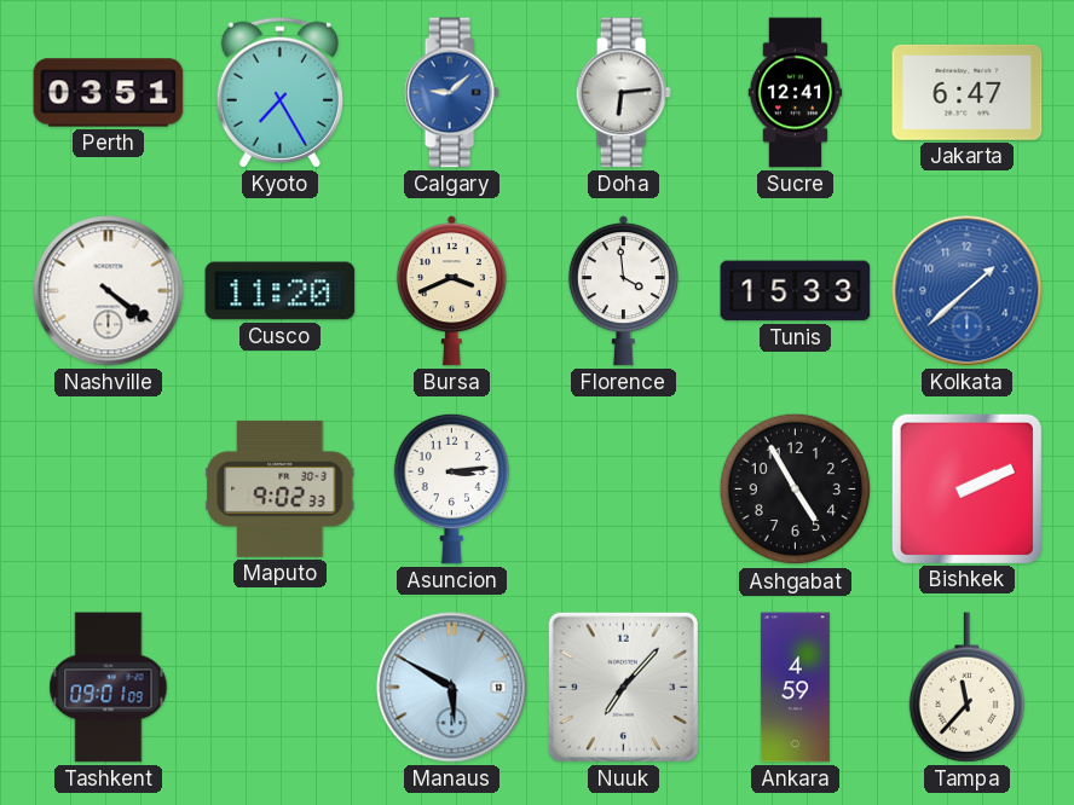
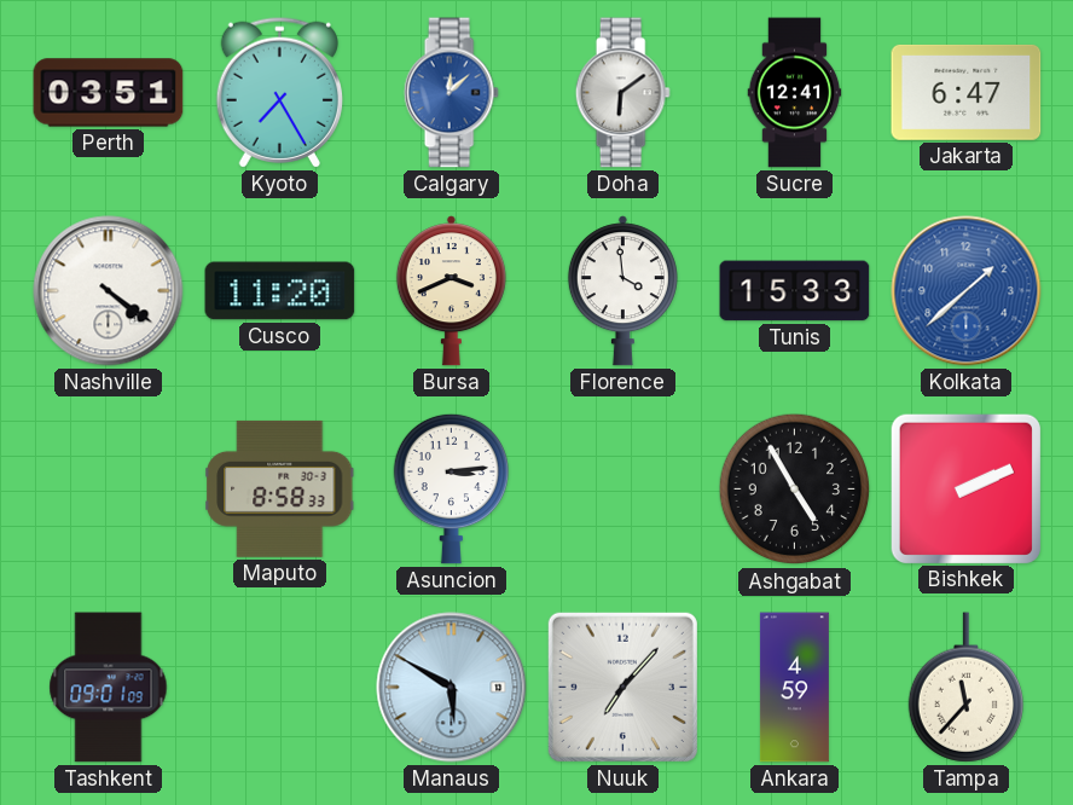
Calgary: 9:08 -> 12:08 (451, 93)
Doha: 6:14 -> 6:09 (622, 93)
Maputo: 9:02 -> 8:58 (280, 488)
